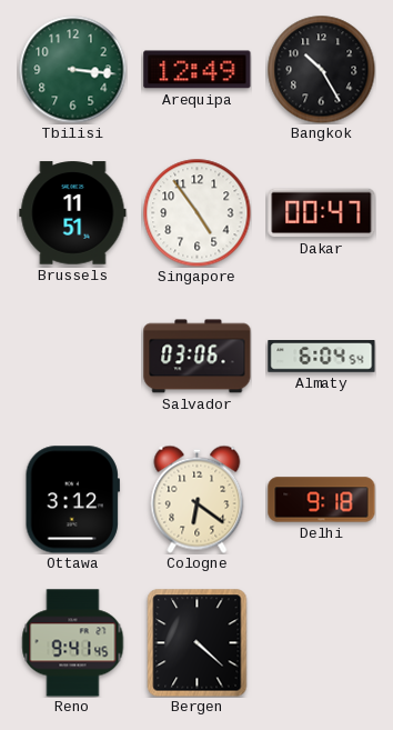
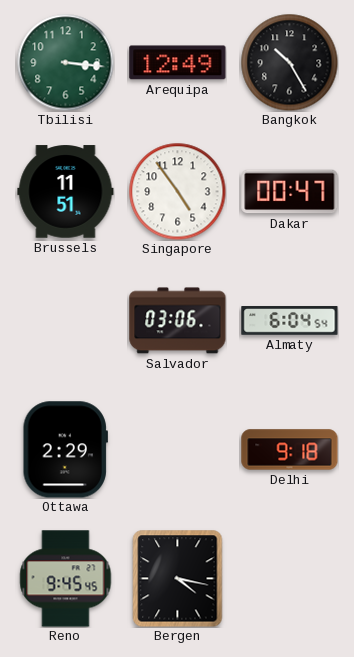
Ottawa: 3:12 -> 2:29 (65, 450)
Cologne: 6:21 -> none (198, 499)
Reno: 9:41 -> 9:45 (66, 579)
Bergen: 4:22 -> 4:17 (178, 579)
